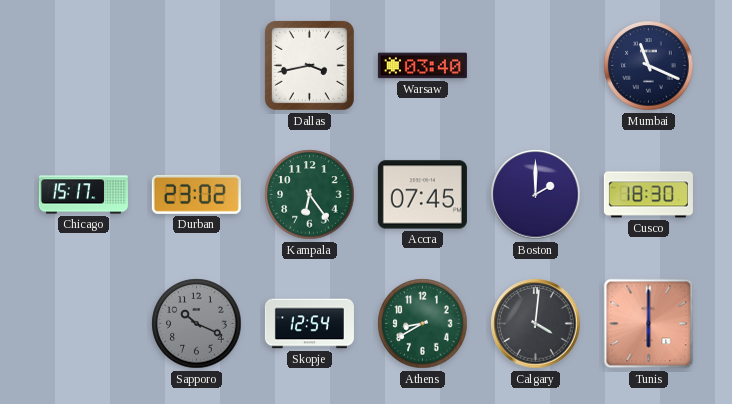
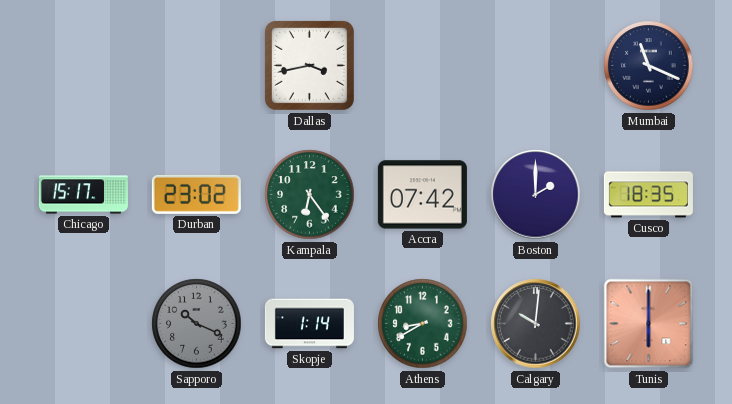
Warsaw: 03:40 -> none (422, 66)
Accra: 07:45 -> 07:42 (422, 195)
Cusco: 18:30 -> 18:35 (648, 195)
Skopje: 12:54 -> 1:14 (309, 324)
Calgary: 4:01 -> 10:01 (536, 324)
